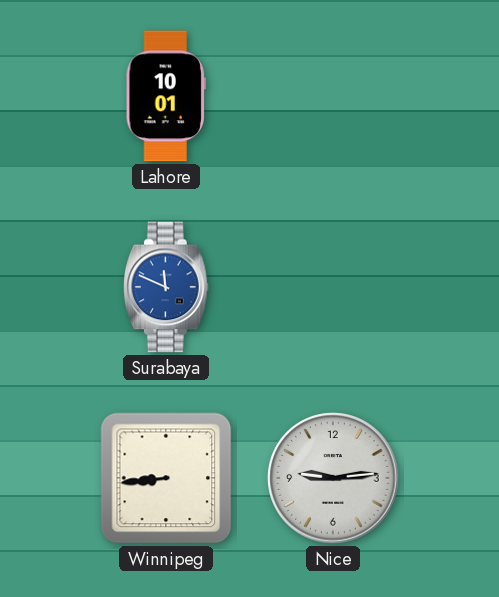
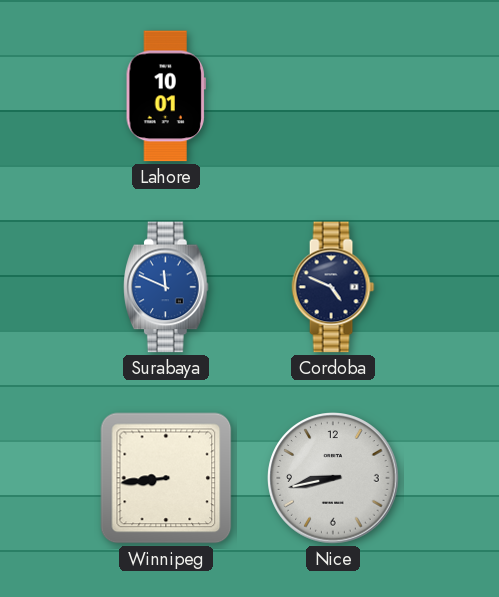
Cordoba: none -> 4:49 (333, 287)
Nice: 9:14 -> 8:43 (333, 478)
